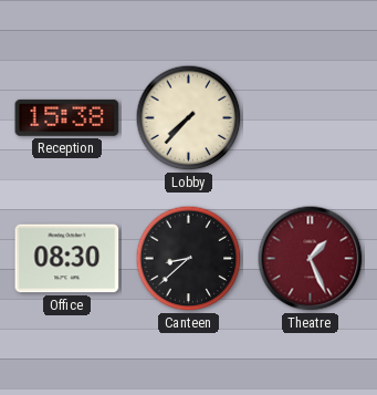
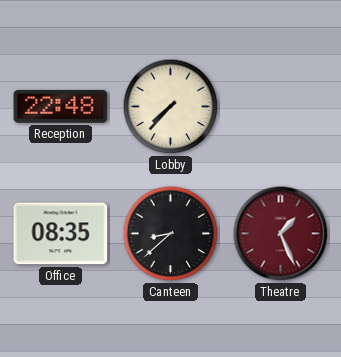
Reception: 15:38 -> 22:48 (61, 106)
Office: 08:30 -> 08:35 (61, 234)
